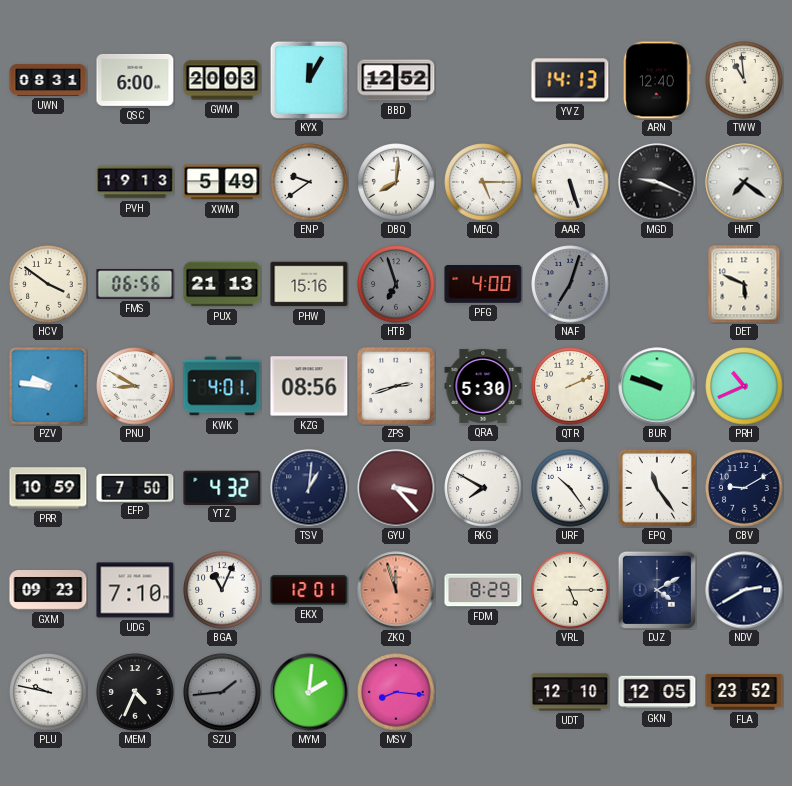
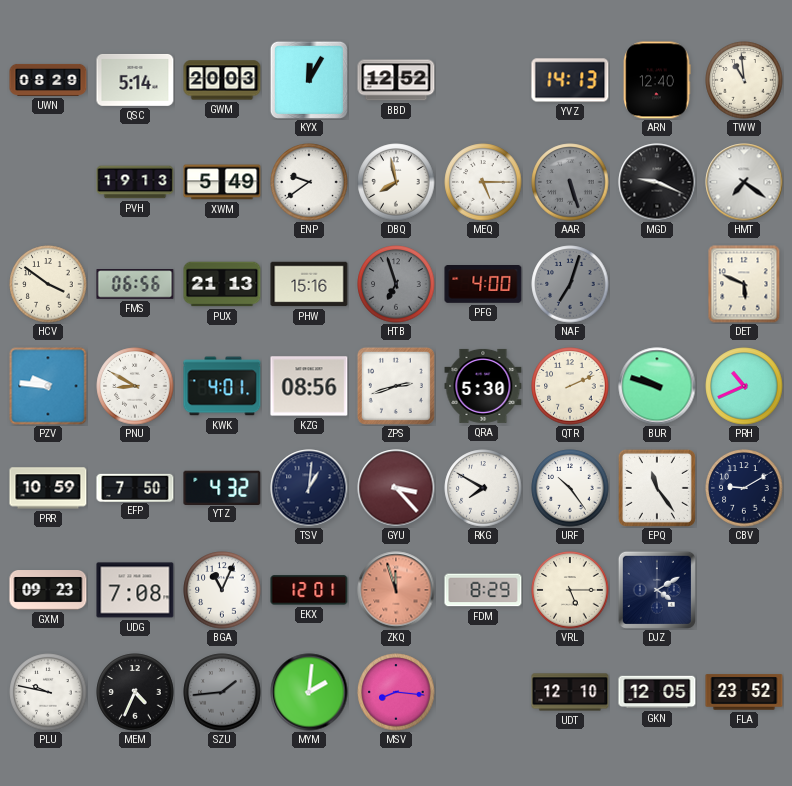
UWN: 08:31 -> 08:29 (48, 80)
QSC: 6:00 -> 5:14 (135, 80)
DBQ: 8:01 -> 7:58 (396, 182)
AAR dial: white -> grey (570, 182)
UDG: 7:10 -> 7:08 (135, 590)
NDV: 2:40 -> none (744, 590)
